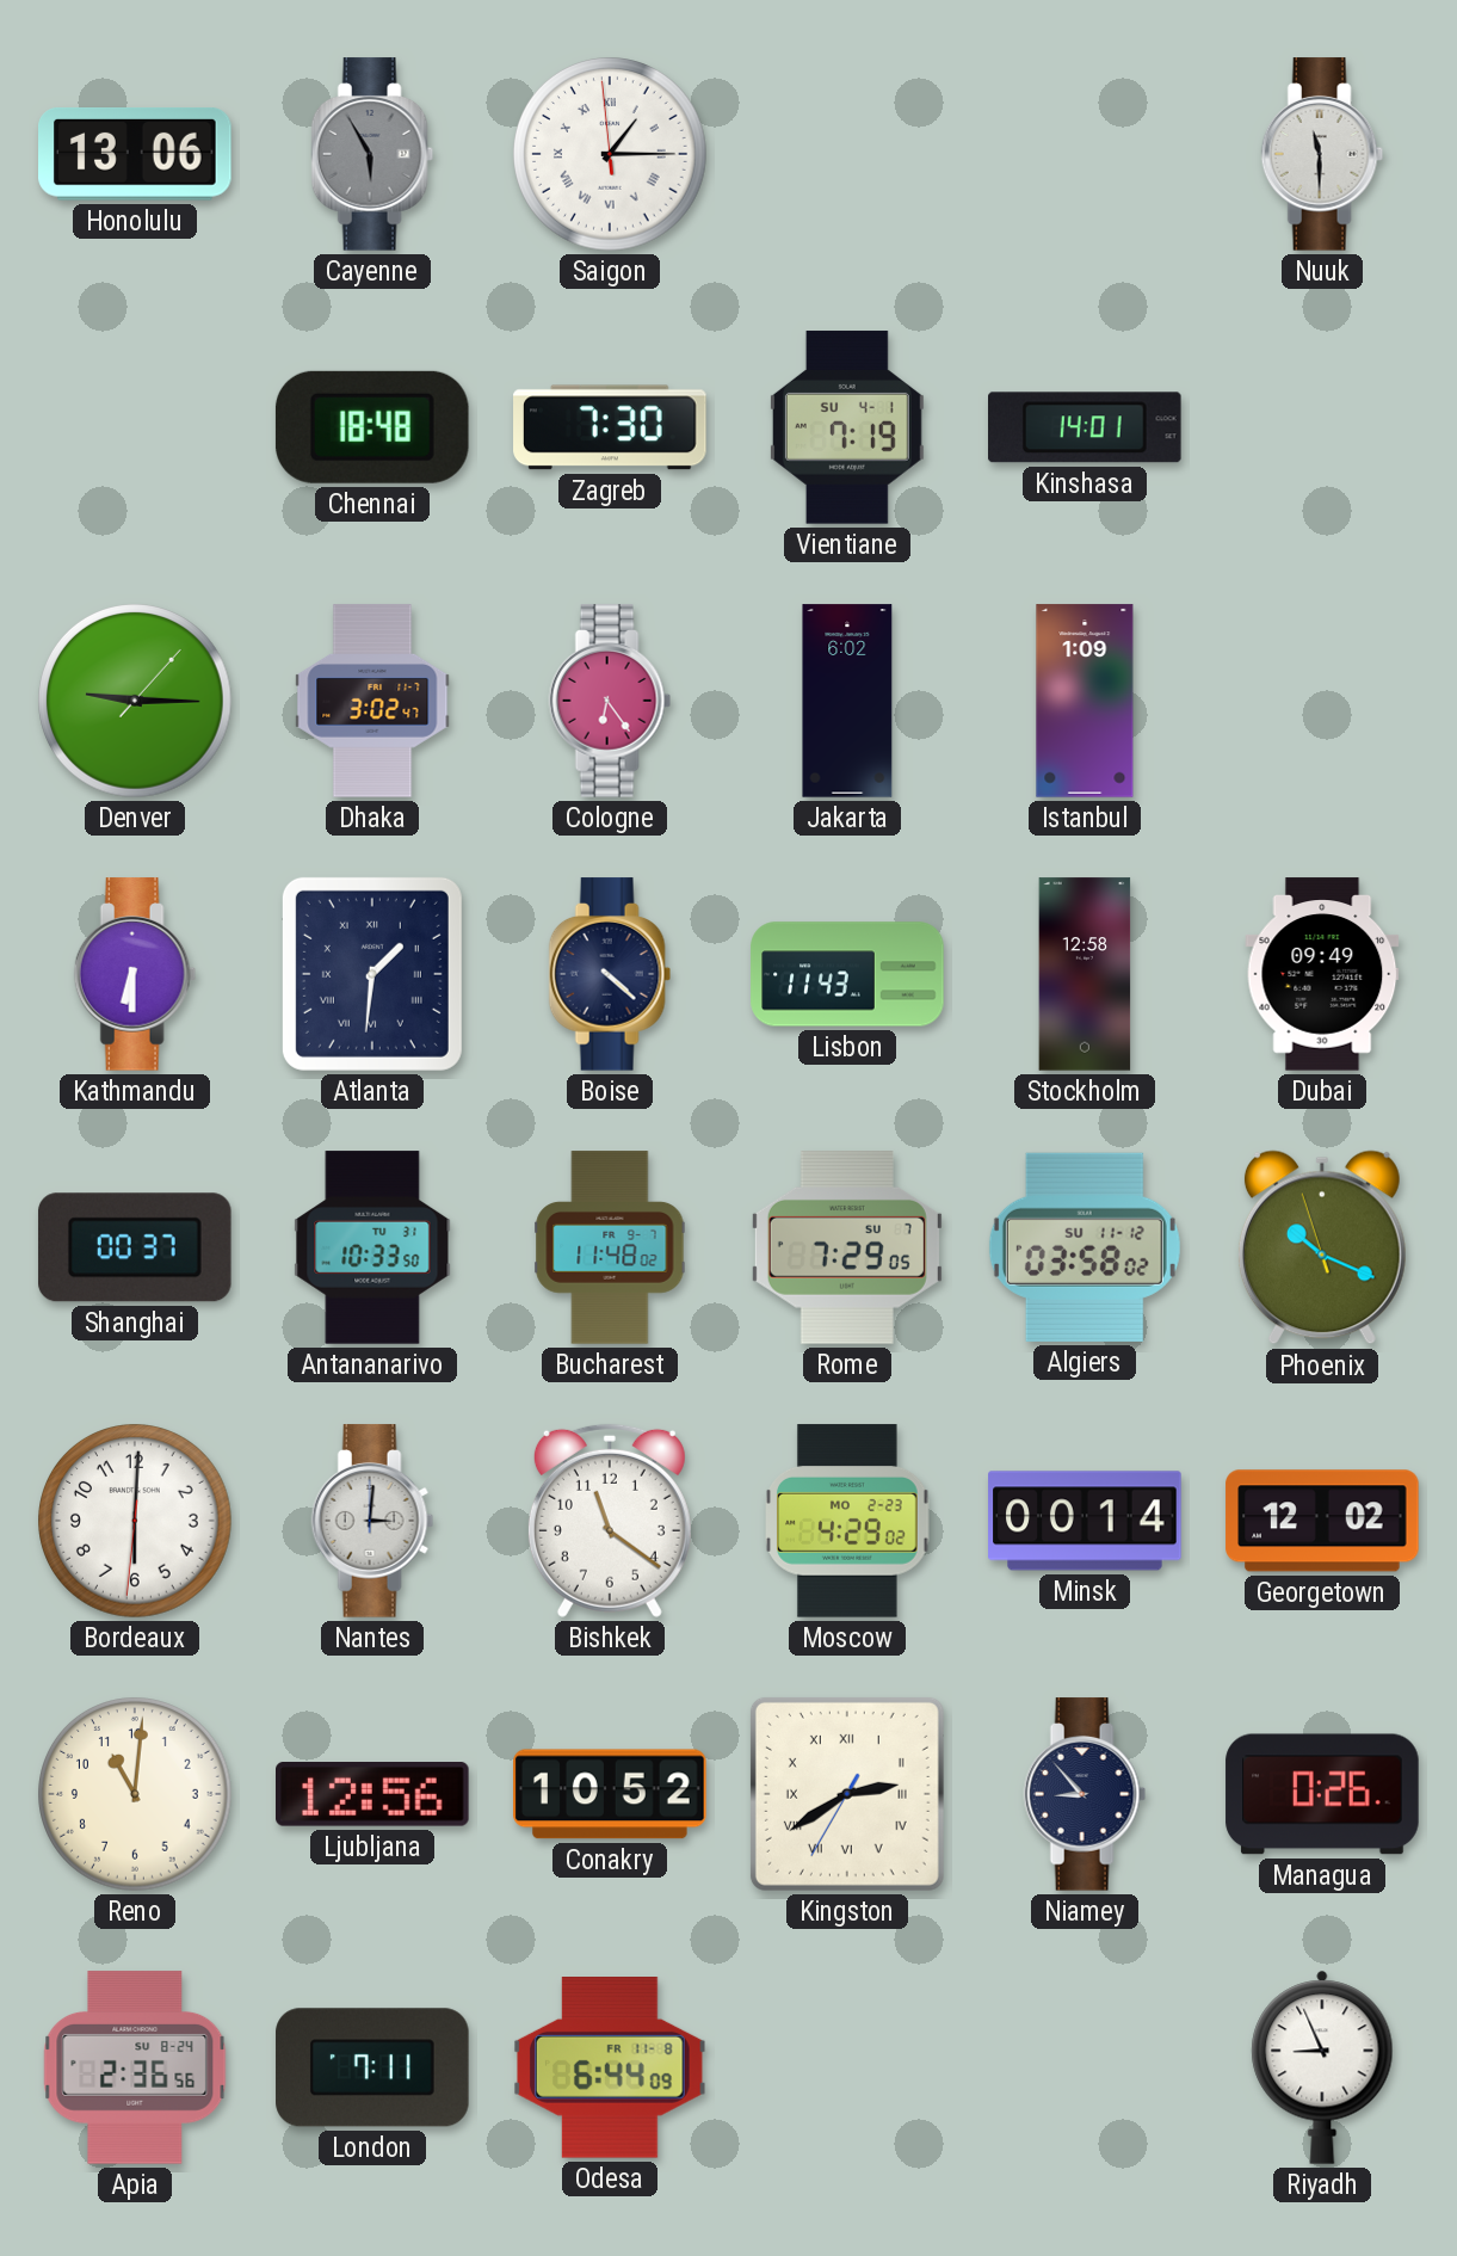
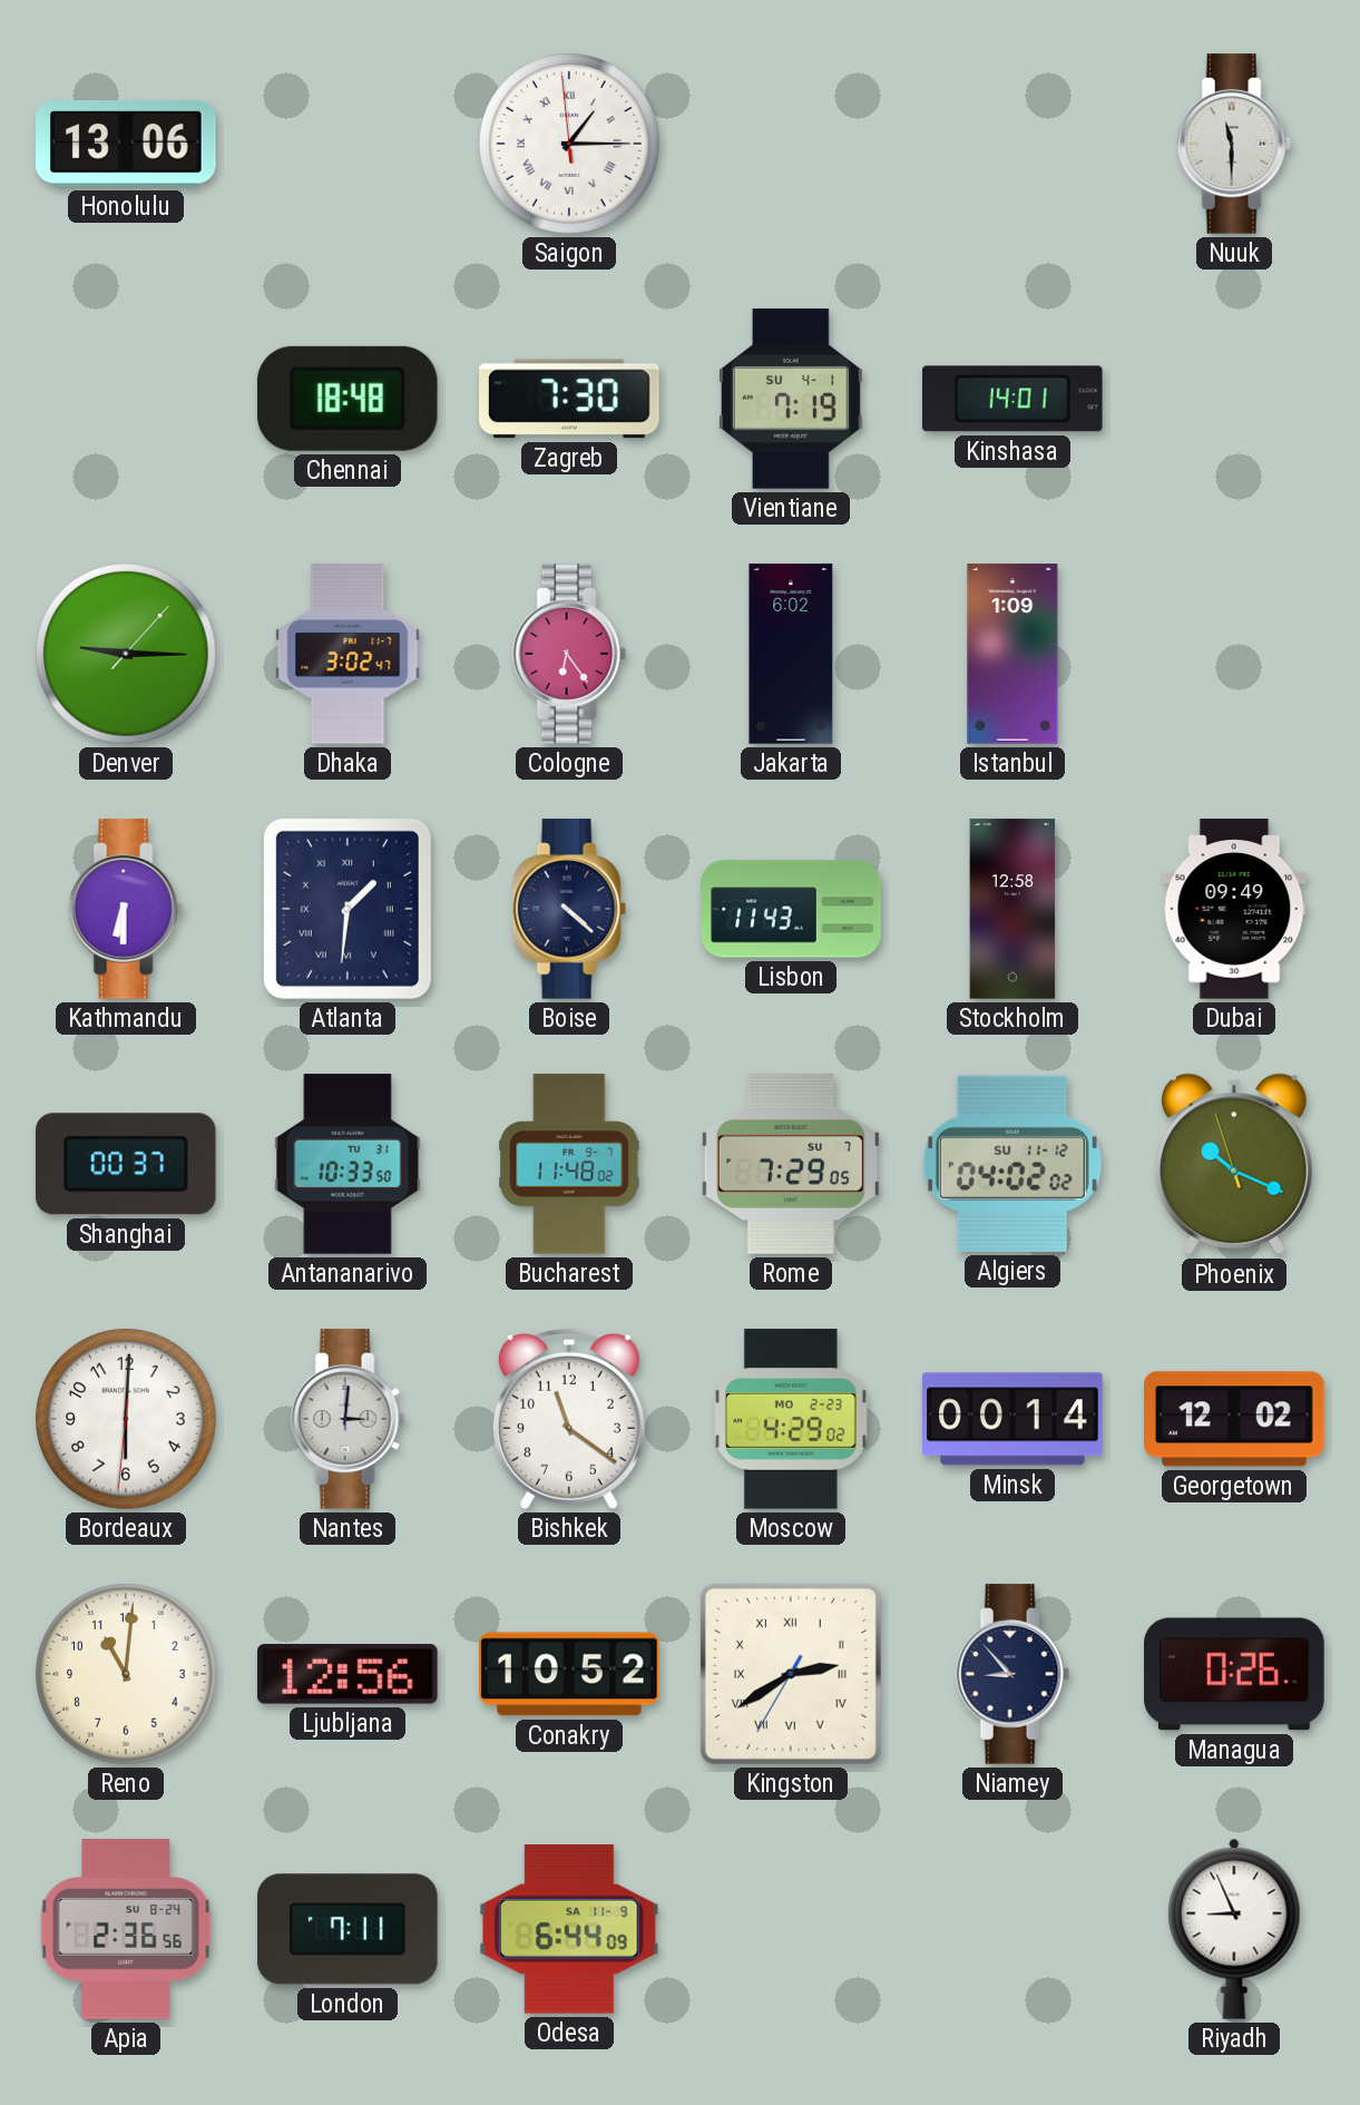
Cayenne: 5:55 -> none (372, 154)
Algiers: 03:58 -> 04:02 (1012, 1164)
Odesa date: FR 11-8 -> SA 11-9 (570, 1930)
